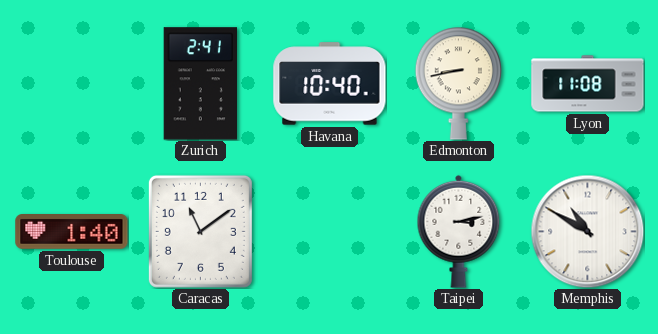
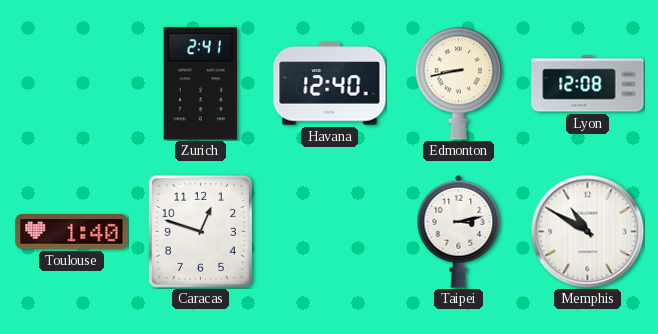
Havana: 10:40 -> 12:40 (330, 84)
Lyon: 11:08 -> 12:08 (588, 84)
Caracas: 11:09 -> 12:48 (200, 231)
